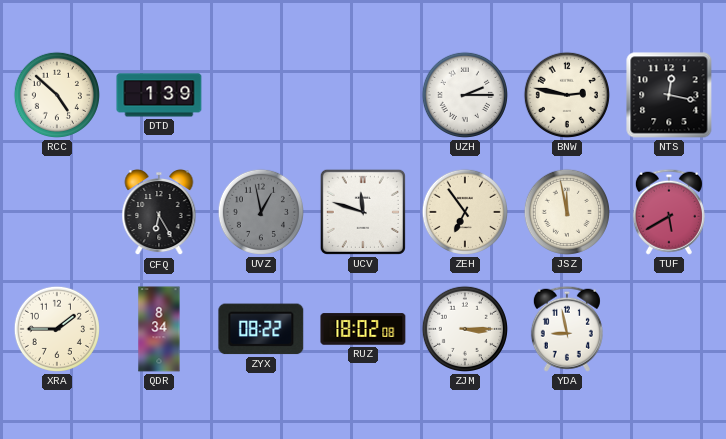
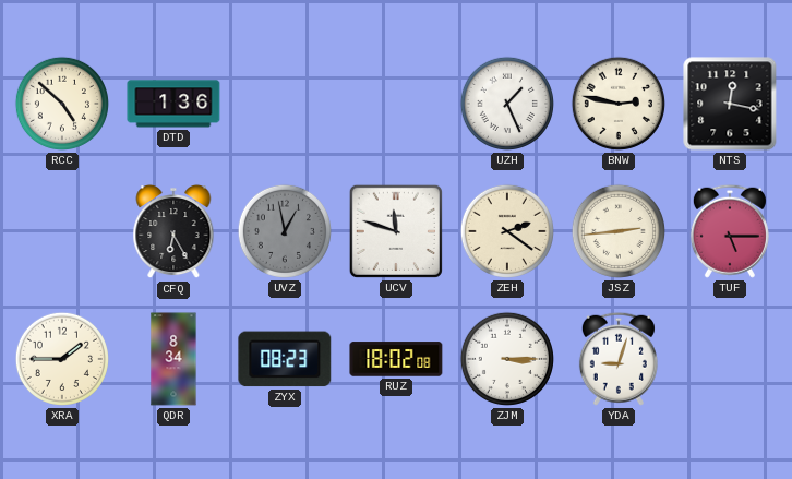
DTD: 1:39 -> 1:36 (173, 104)
UZH: 2:15 -> 1:26 (507, 104)
ZEH: 6:54 -> 2:21 (507, 231)
JSZ: 11:58 -> 2:44 (619, 231)
TUF: 5:40 -> 5:15 (730, 231)
ZYX: 08:22 -> 08:23 (285, 359)
YDA: 8:58 -> 9:03 (619, 359)
